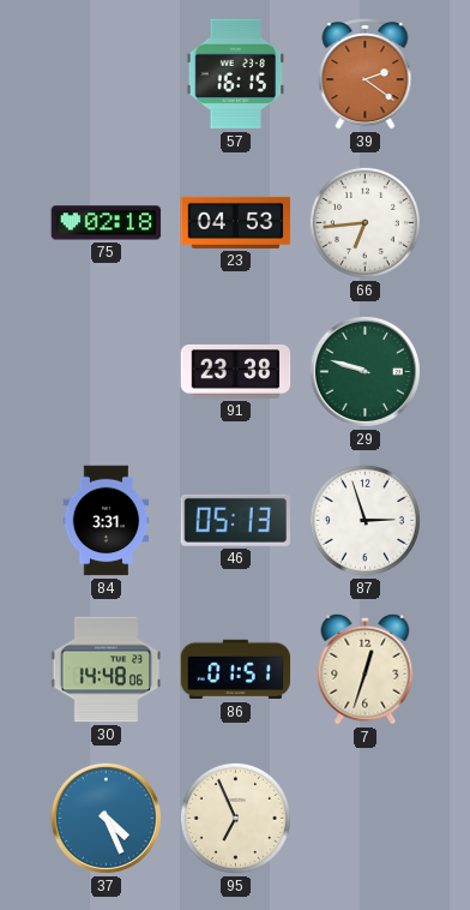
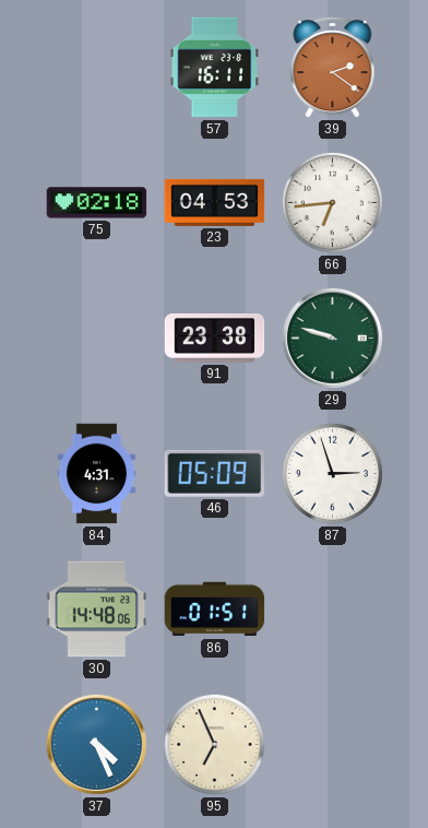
57: 16:15 -> 16:11 (215, 68)
84: 3:31 -> 4:31 (97, 474)
46: 05:13 -> 05:09 (215, 473)
7: 12:33 -> none (366, 669)
